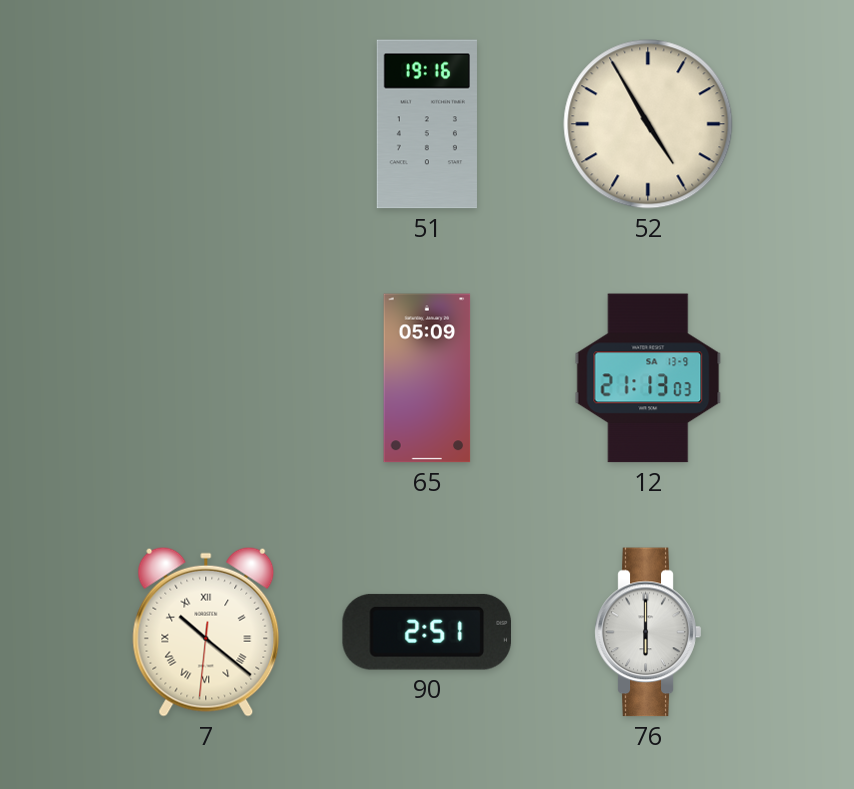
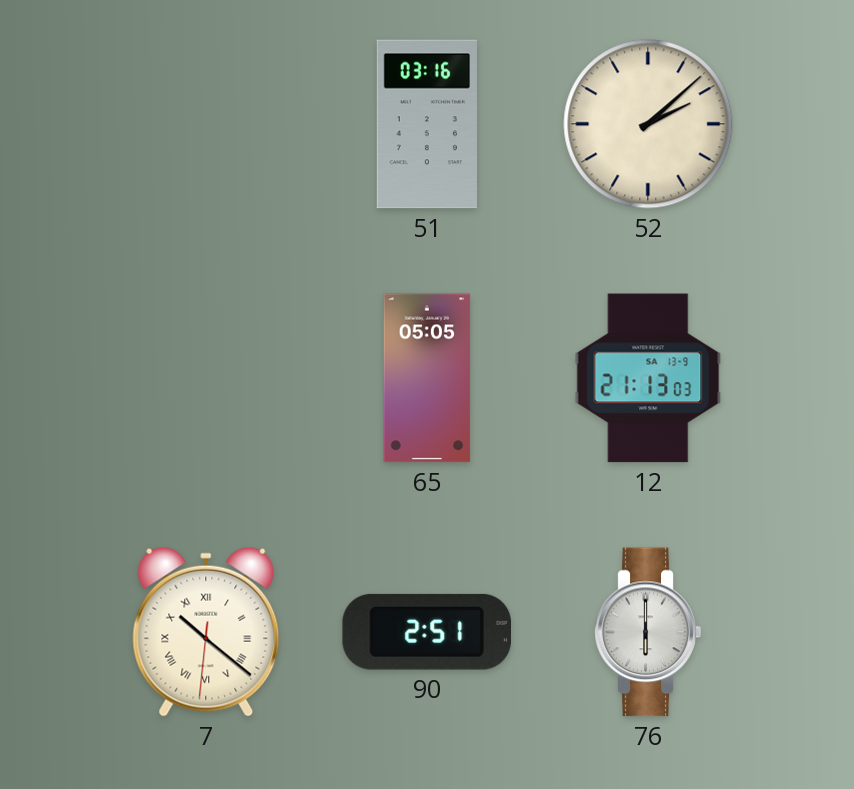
51: 19:16 -> 03:16 (427, 124)
52: 4:55 -> 2:08 (648, 124)
65: 05:09 -> 05:05 (427, 378)
